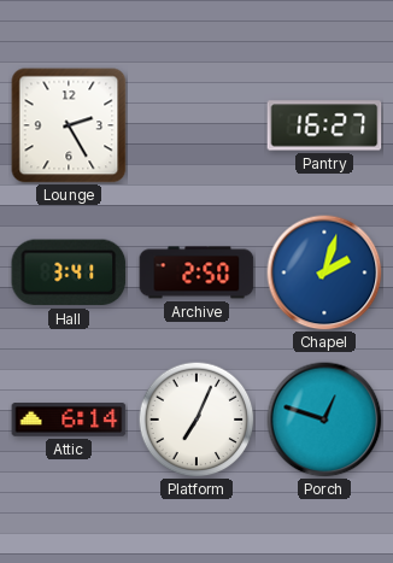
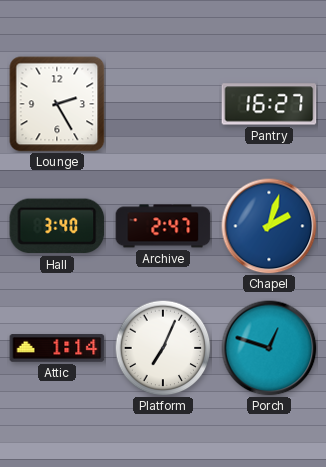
Hall: 3:41 -> 3:40 (57, 226)
Archive: 2:50 -> 2:47 (163, 226)
Attic: 6:14 -> 1:14 (57, 348)
